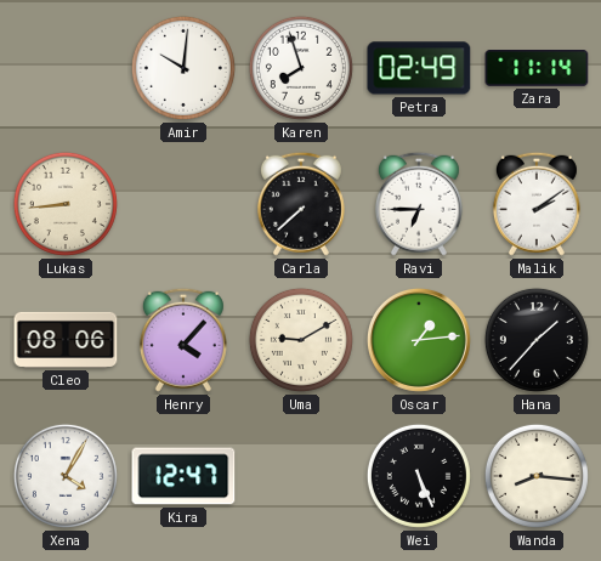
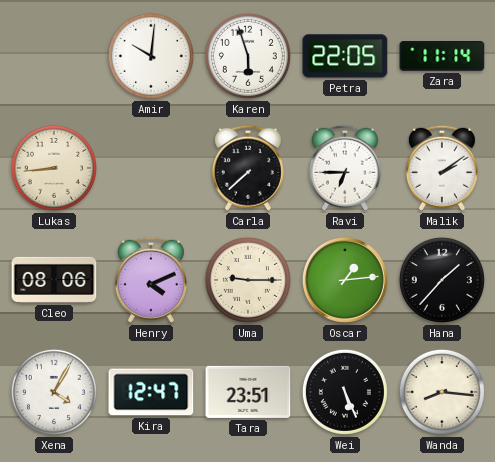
Karen: 7:57 -> 5:57 (248, 56)
Petra: 02:49 -> 22:05 (345, 56)
Henry: 4:07 -> 4:11 (151, 280)
Uma: 9:10 -> 9:15 (248, 280)
Tara: none -> 23:51 (248, 392)
